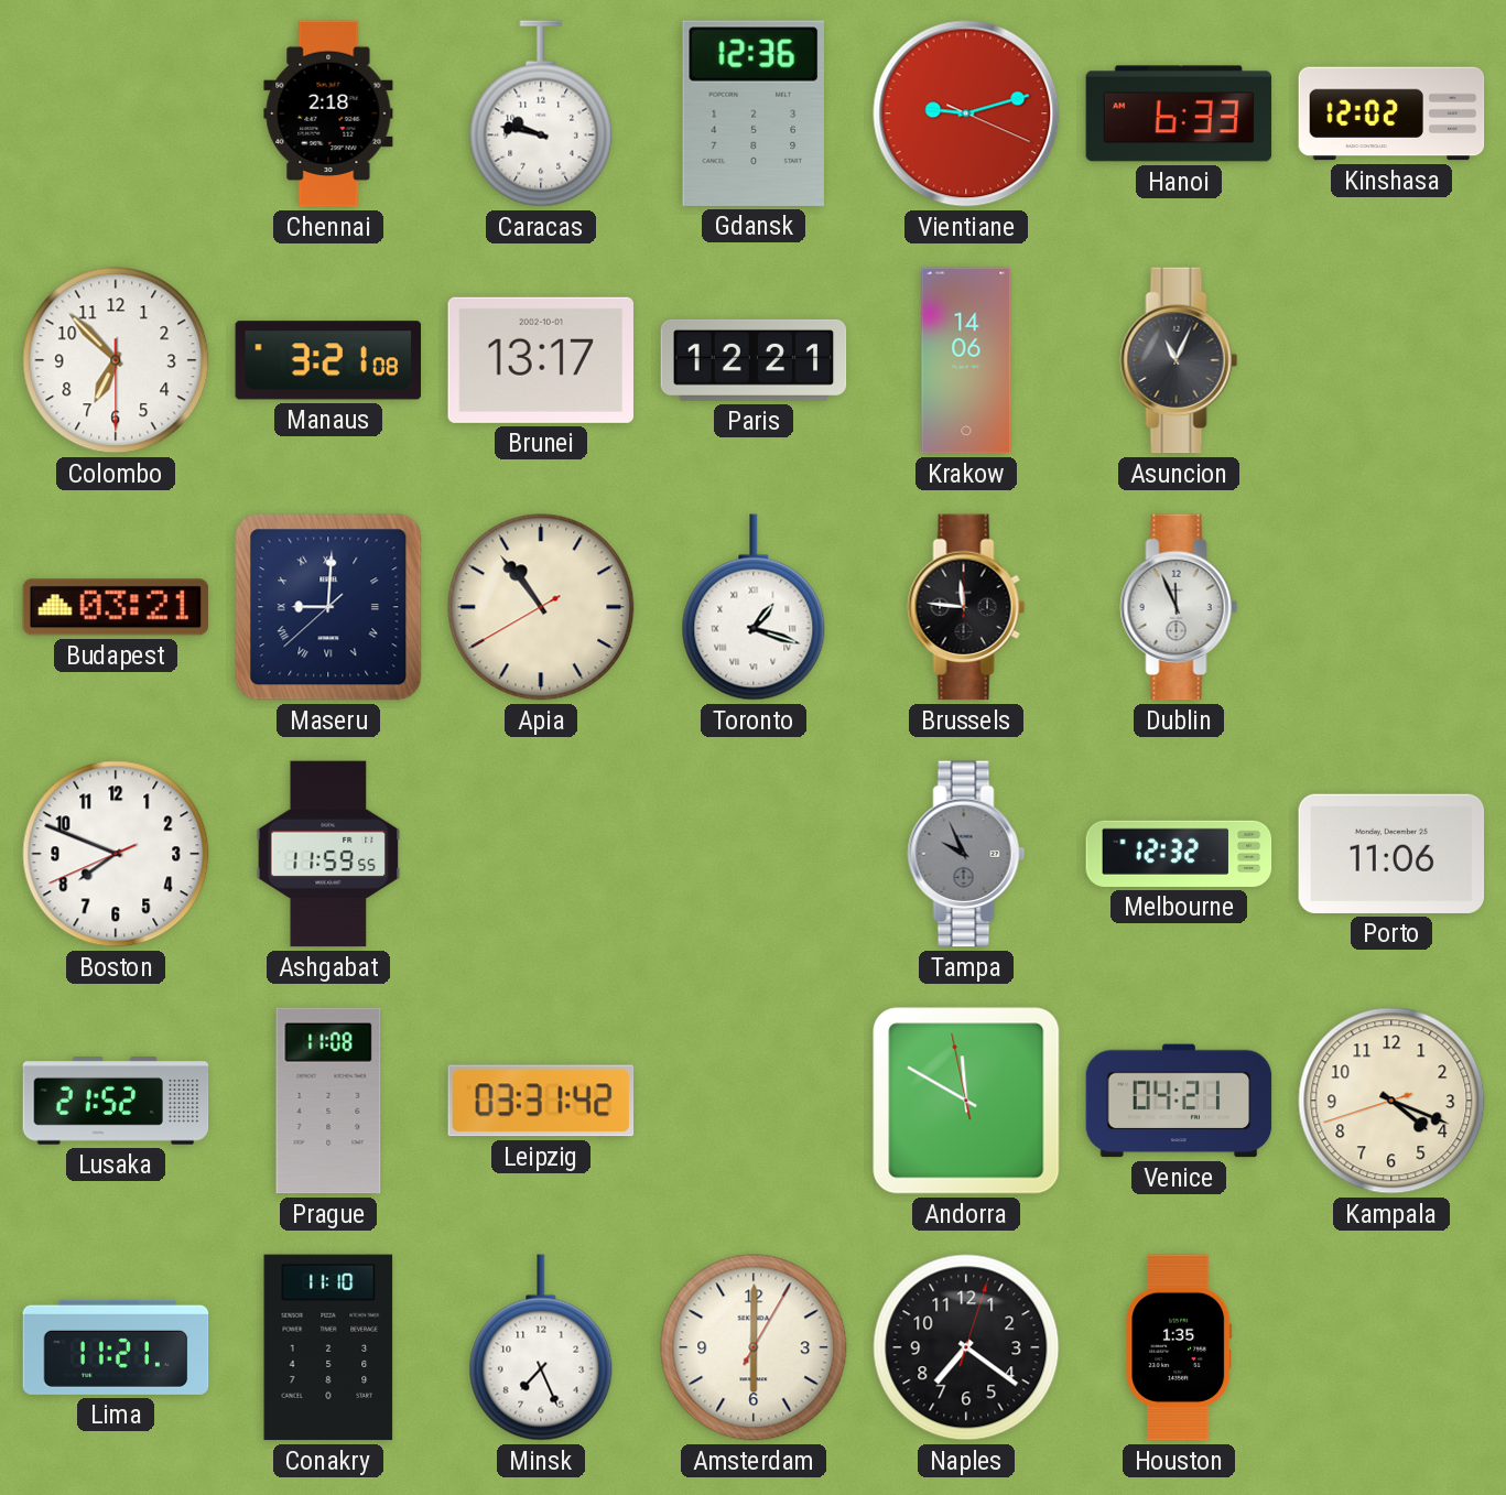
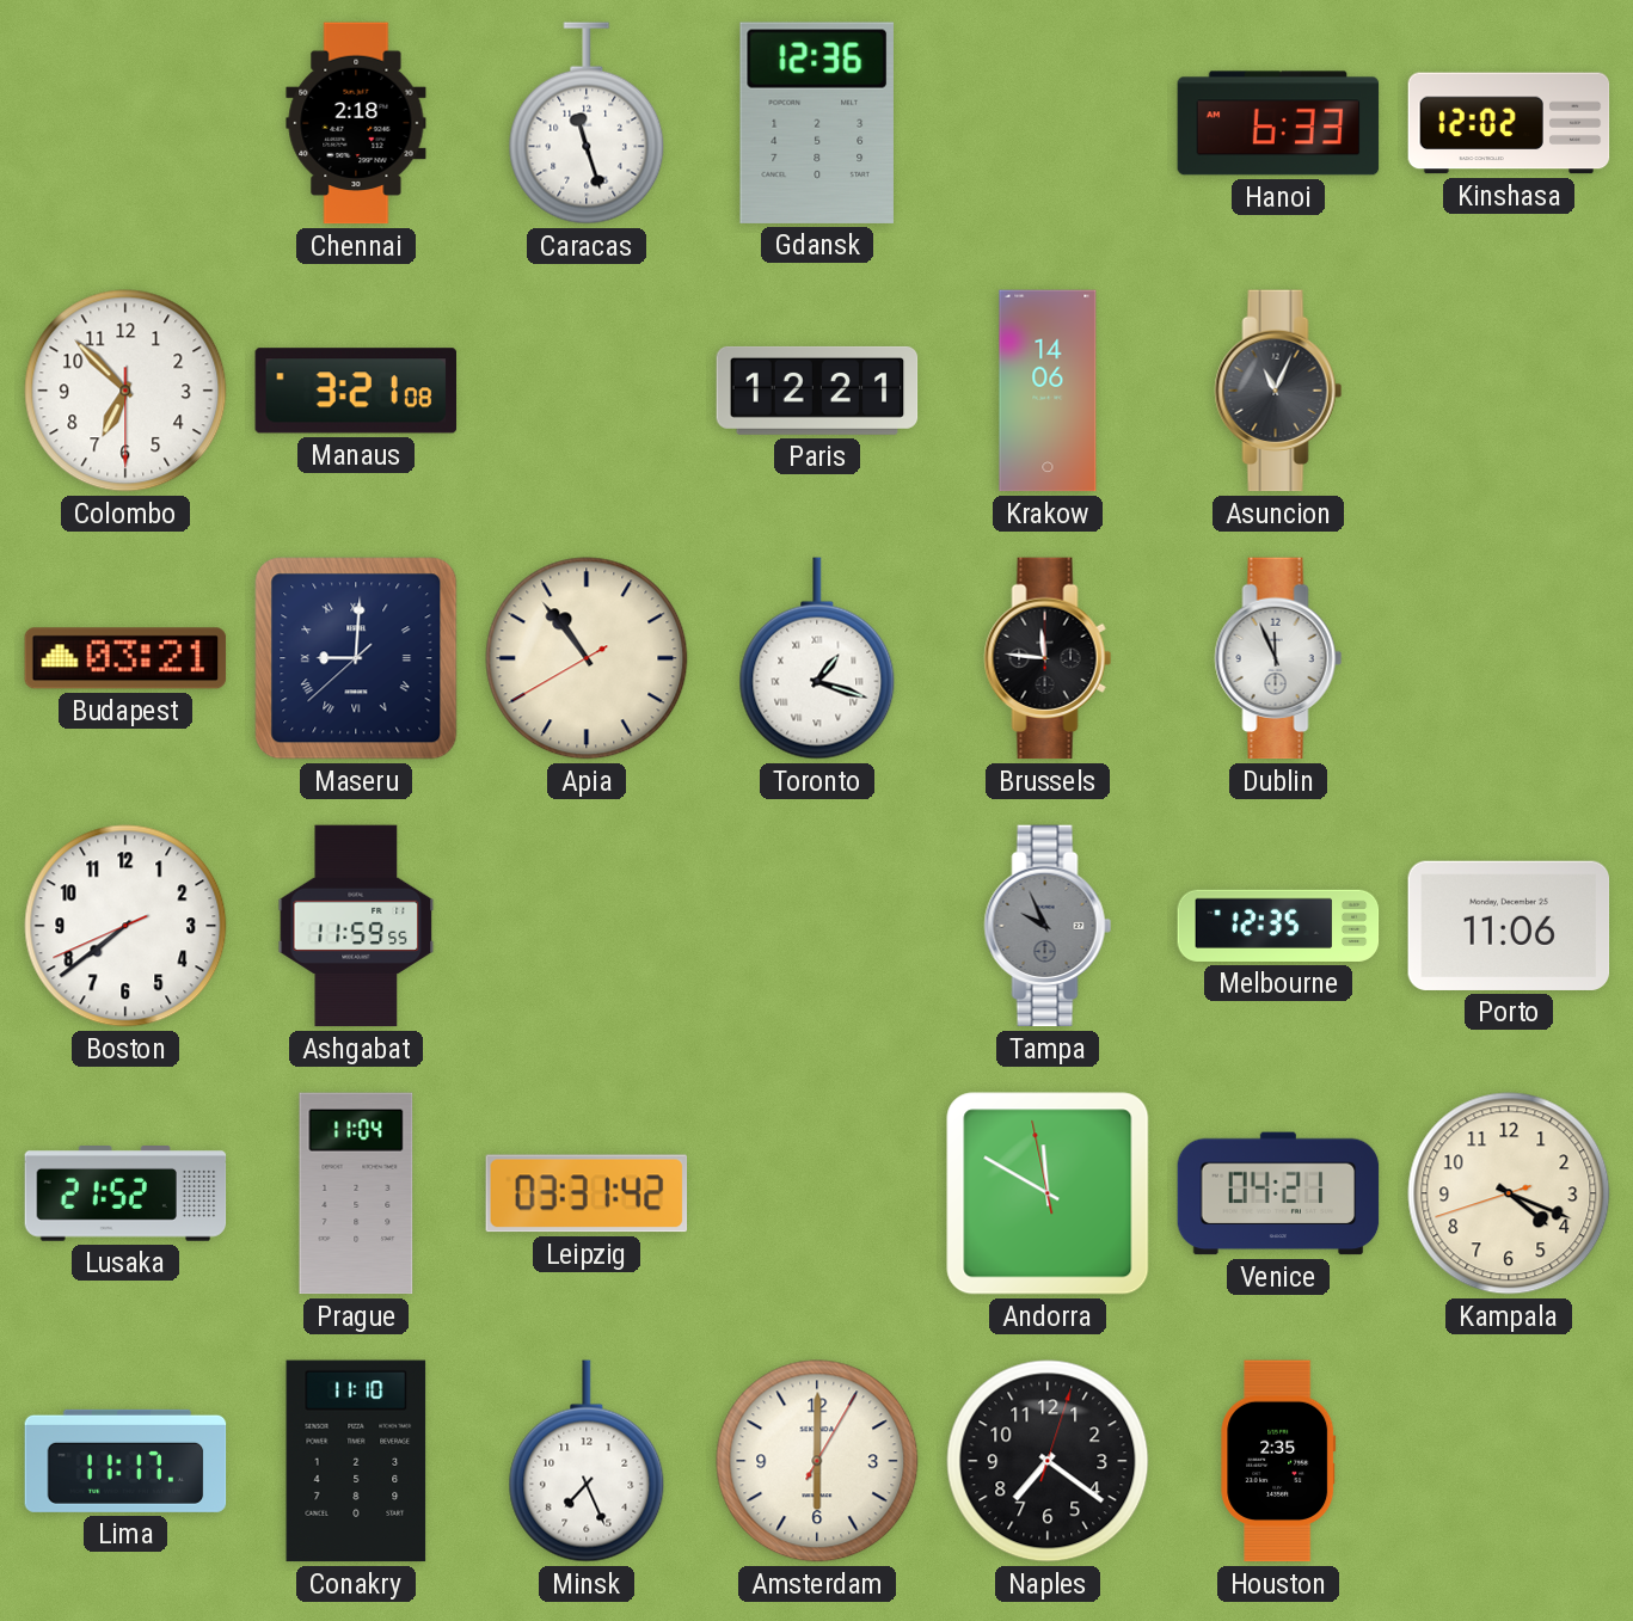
Caracas: 9:47 -> 11:27 (587, 123)
Vientiane: 9:12 -> none (966, 113)
Brunei: 13:17 -> none (540, 360)
Boston: 7:48 -> 7:38 (125, 926)
Melbourne: 12:32 -> 12:35 (1278, 926)
Prague: 11:08 -> 11:04 (356, 1193)
Lima: 11:21 -> 11:17 (125, 1461)
Houston: 1:35 -> 2:35 (1278, 1461)
